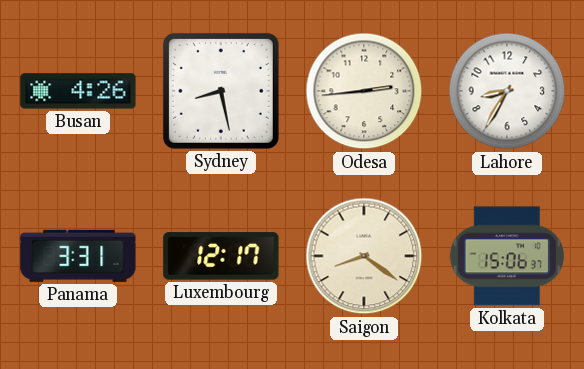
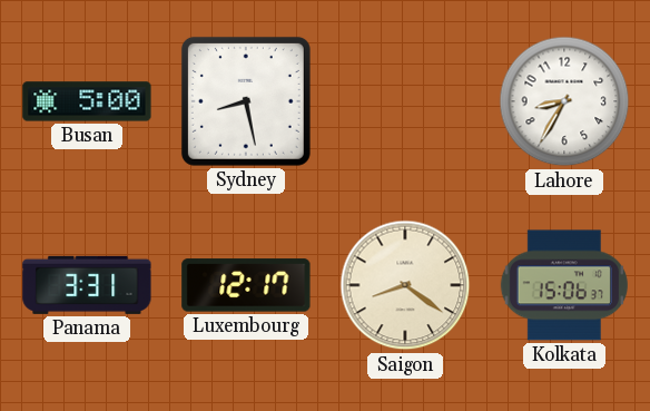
Busan: 4:26 -> 5:00 (87, 101)
Odesa: 2:44 -> none (364, 91)
